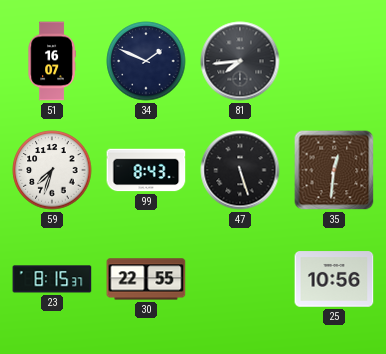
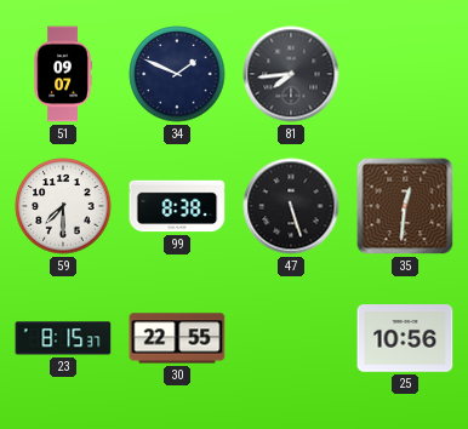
51: 16:07 -> 09:07 (63, 74)
59: 7:33 -> 7:30 (63, 206)
99: 8:43 -> 8:38 (177, 206)
